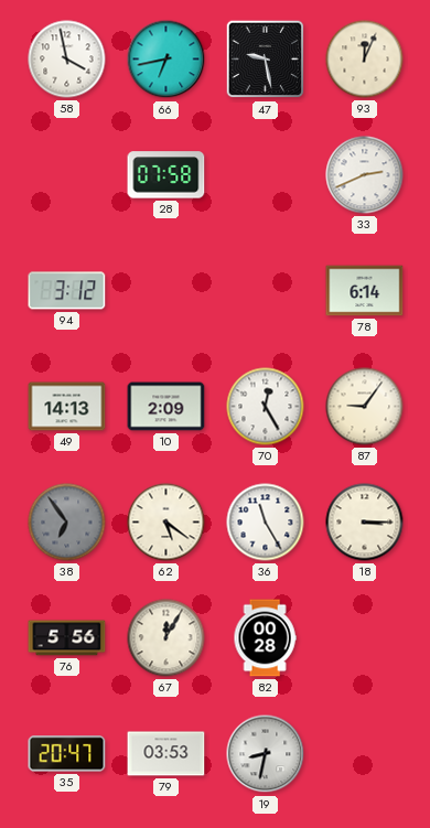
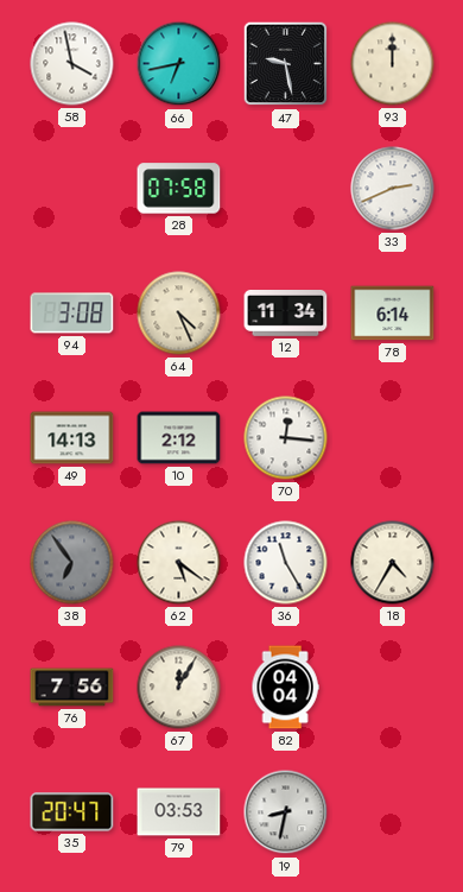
93: 12:04 -> 12:00 (393, 64)
94: 3:12 -> 3:08 (72, 314)
64: none -> 4:26 (179, 314)
12: none -> 11:34 (286, 314)
10: 2:09 -> 2:12 (179, 438)
70: 12:25 -> 12:16 (286, 438)
87: 9:06 -> none (365, 407)
18: 3:15 -> 4:35 (393, 563)
76: 5:56 -> 7:56 (72, 688)
82: 00:28 -> 04:04 (285, 688)
